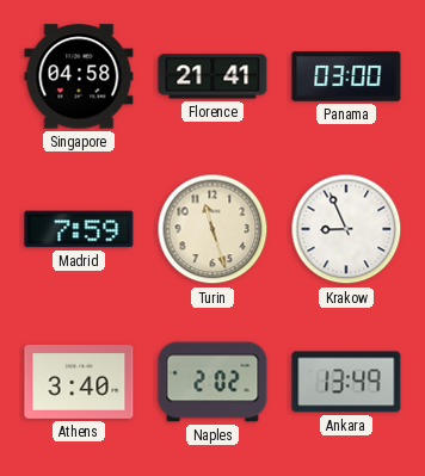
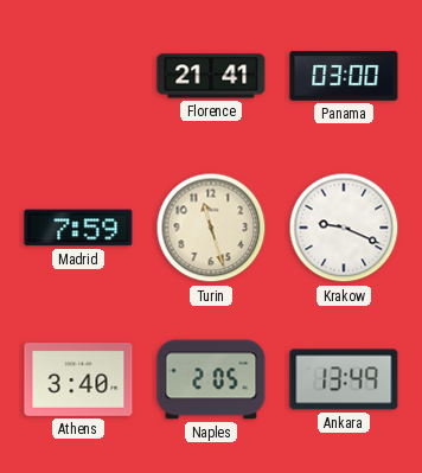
Singapore: 04:58 -> none (79, 76)
Krakow: 8:56 -> 9:19 (344, 228)
Naples: 2:02 -> 2:05 (211, 379)
